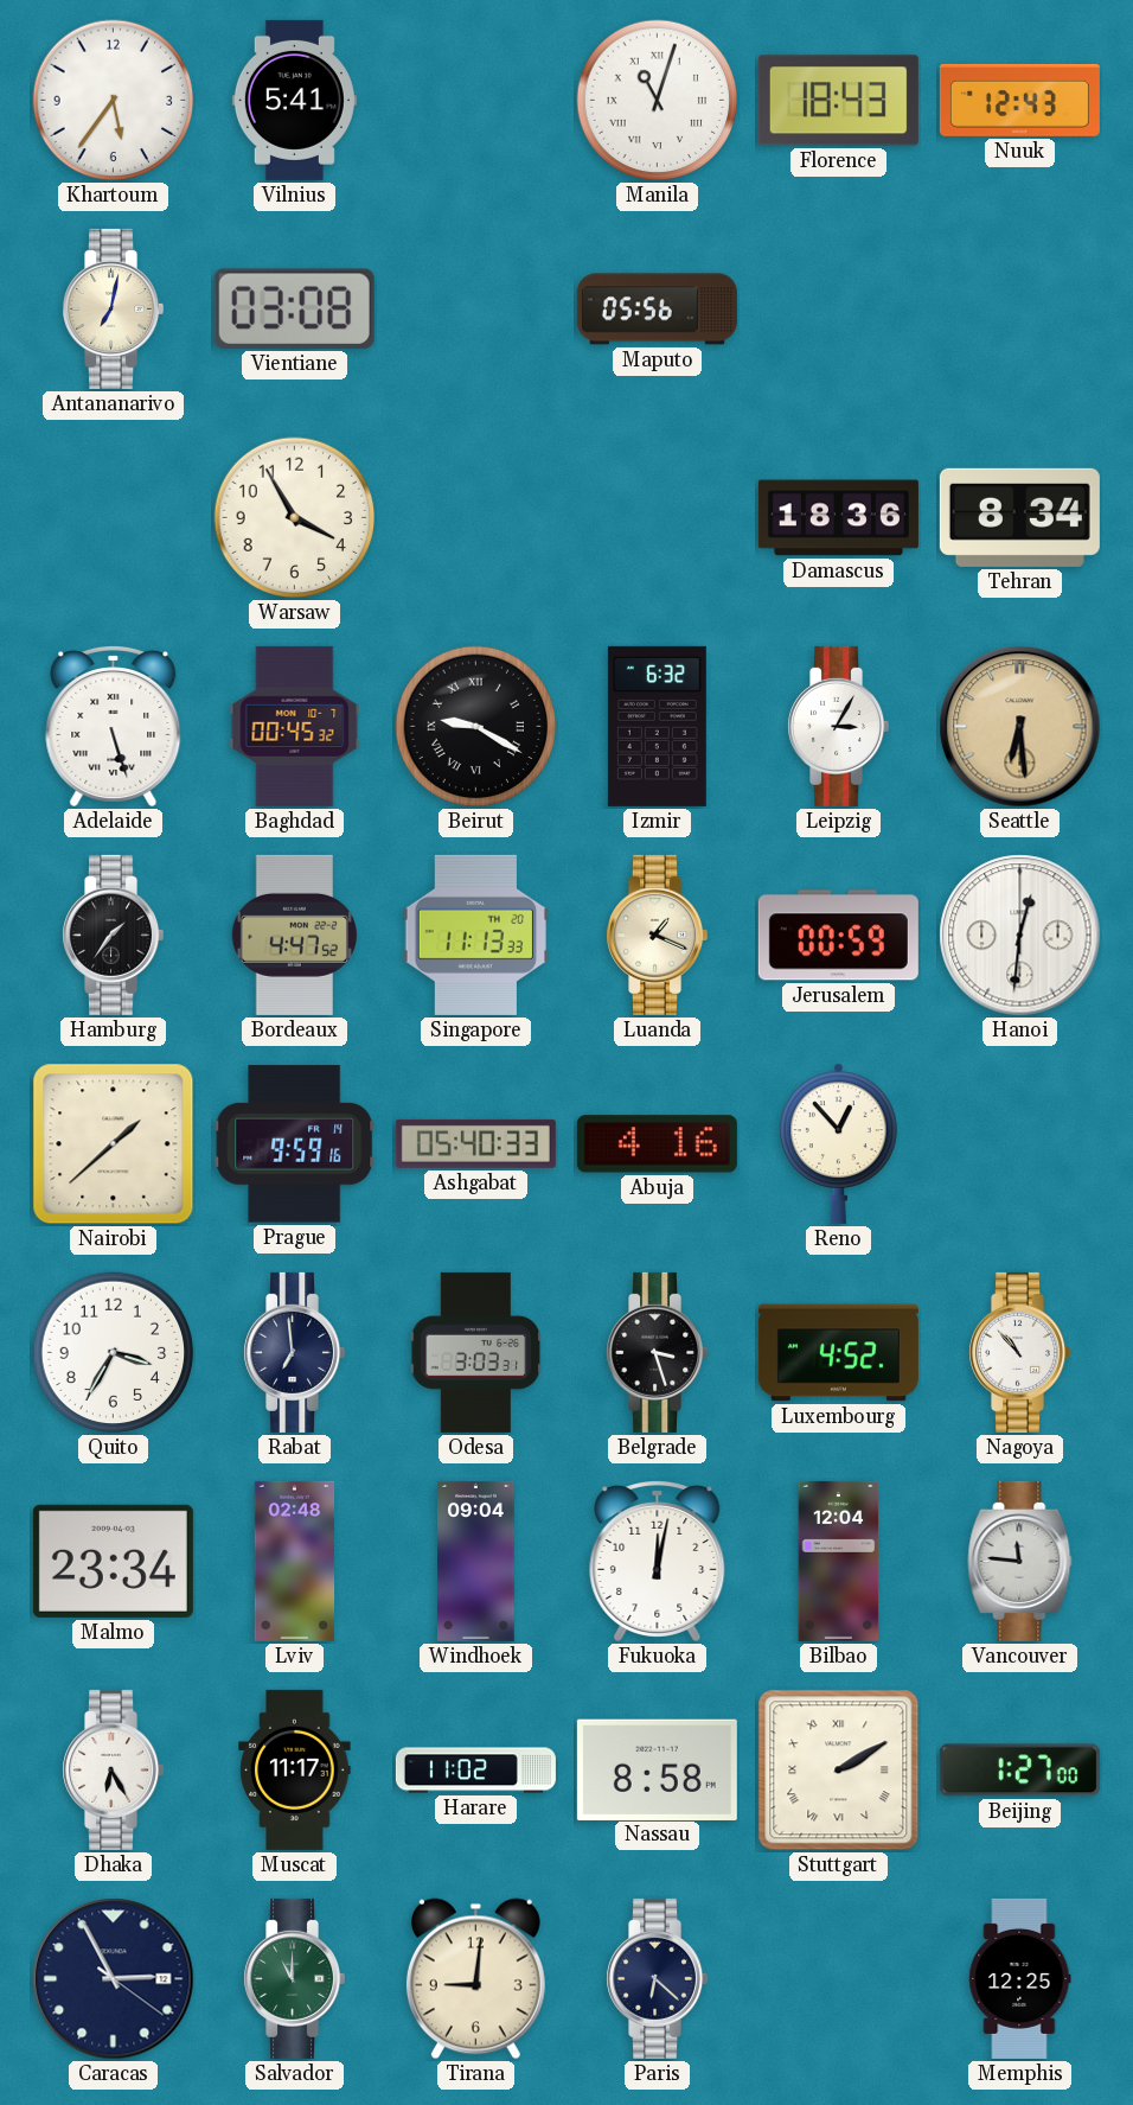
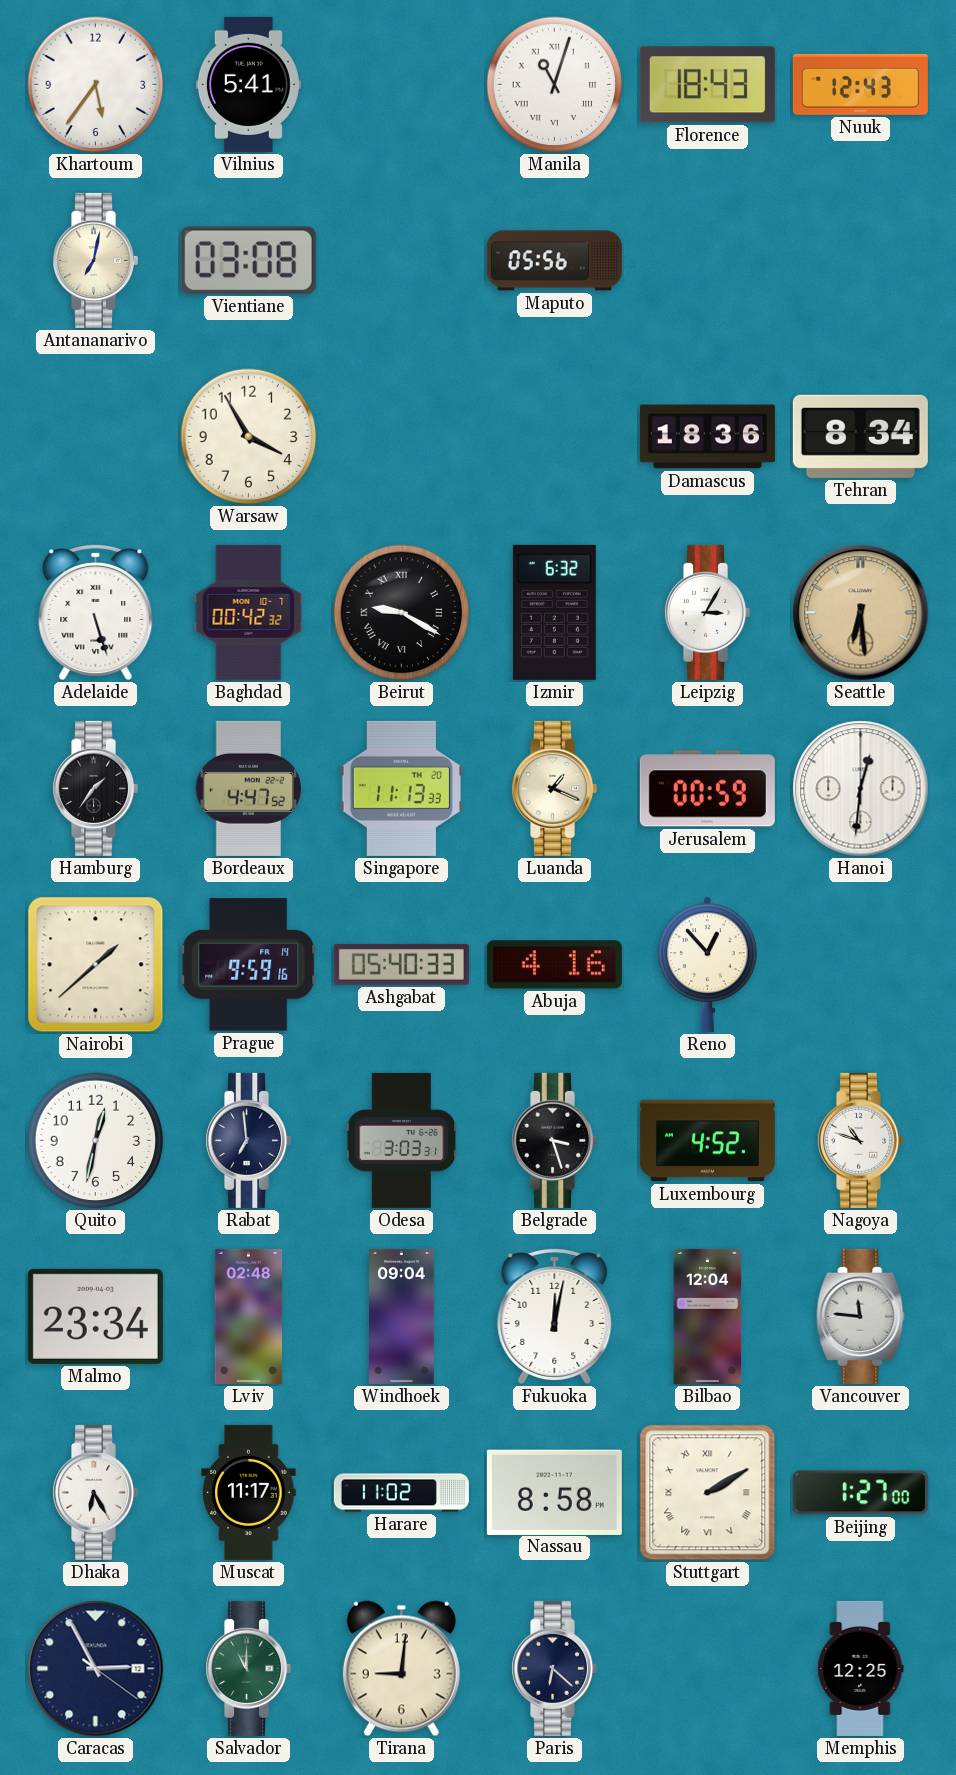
Baghdad: 00:45 -> 00:42 (249, 612)
Quito: 3:35 -> 12:32 (96, 1141)
Nagoya: 10:53 -> 10:48 (861, 1140)
